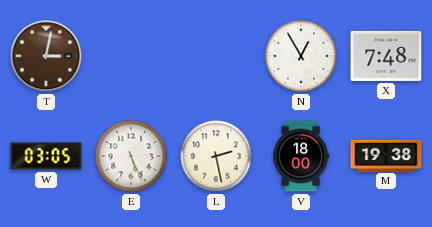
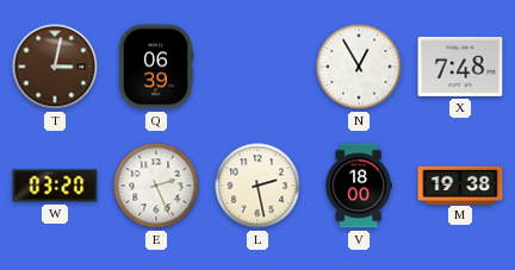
Q: none -> 06:39 (156, 67)
W: 03:05 -> 03:20 (55, 186)
E: 5:26 -> 2:26 (156, 186)
